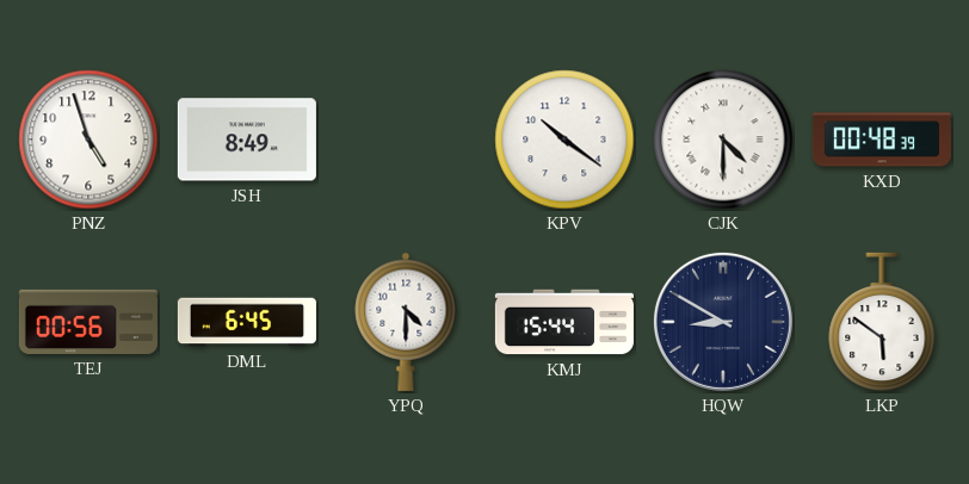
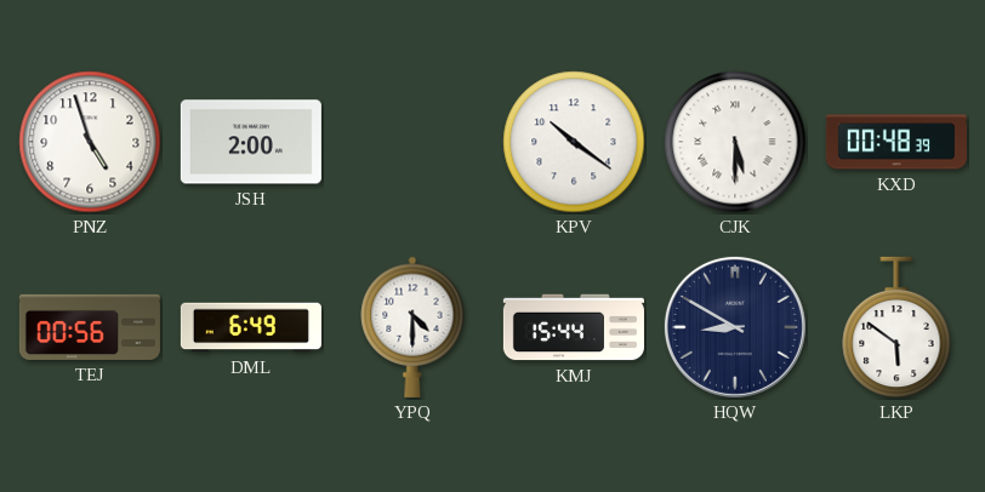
JSH: 8:49 -> 2:00 (251, 142)
CJK: 4:30 -> 5:30 (735, 142)
DML: 6:45 -> 6:49 (251, 327)
